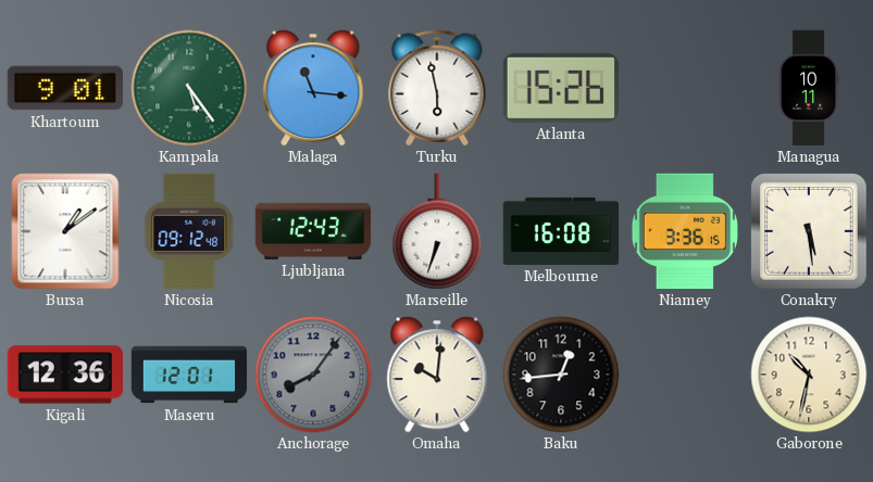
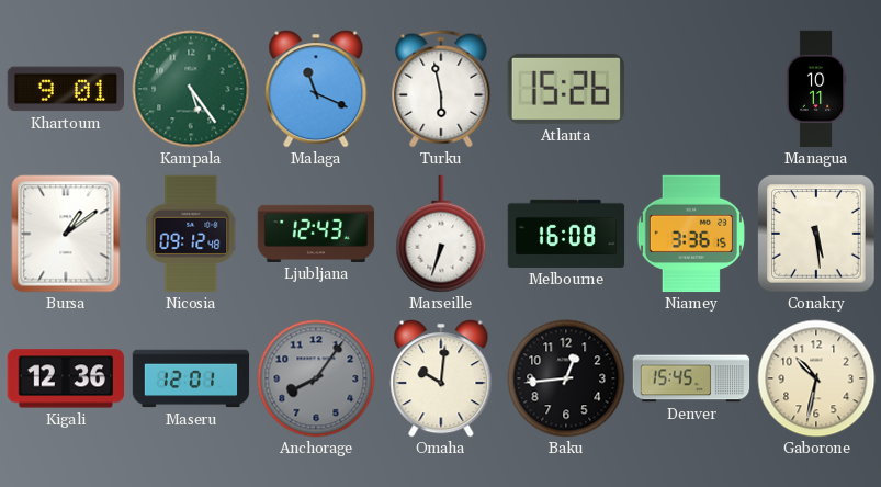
Malaga: 11:16 -> 11:19 (316, 89)
Denver: none -> 15:45 (691, 378)
